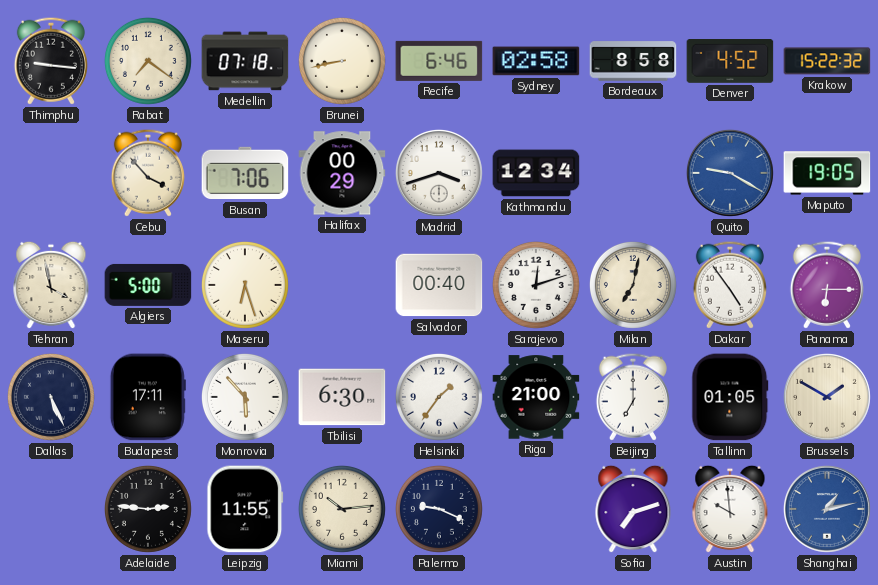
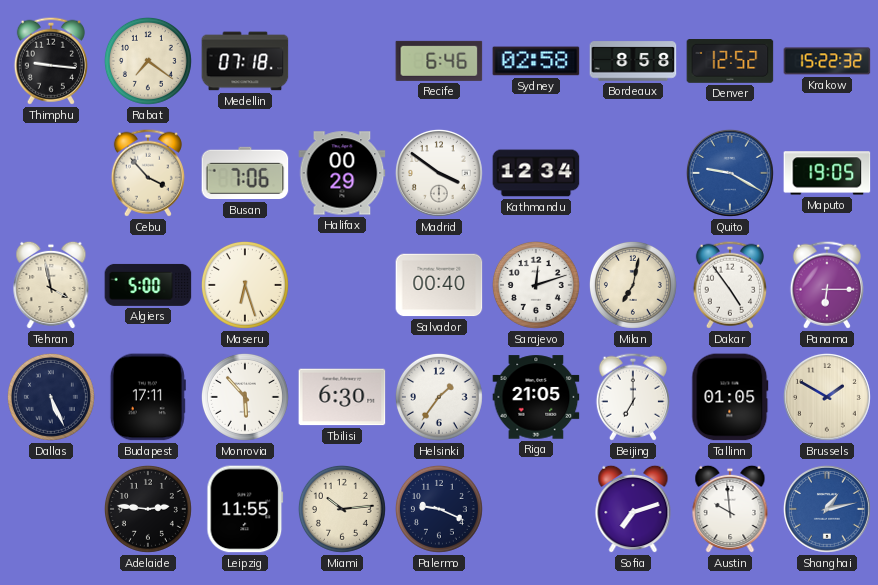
Brunei: 8:43 -> none (342, 61)
Denver: 4:52 -> 12:52 (730, 62)
Madrid: 3:42 -> 3:51 (439, 173)
Riga: 21:00 -> 21:05 (536, 397)
